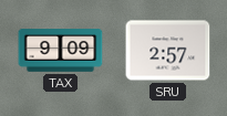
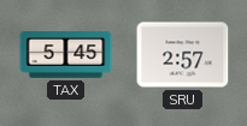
TAX: 9:09 -> 5:45 (66, 55)
